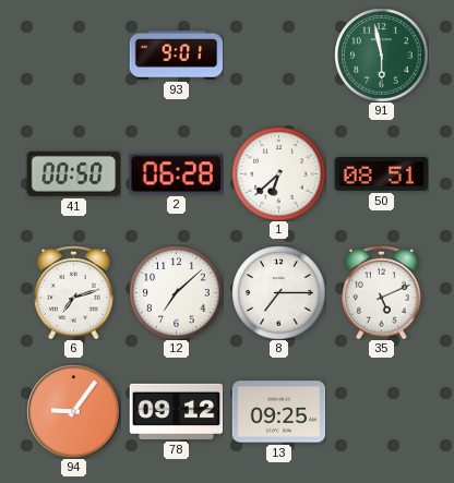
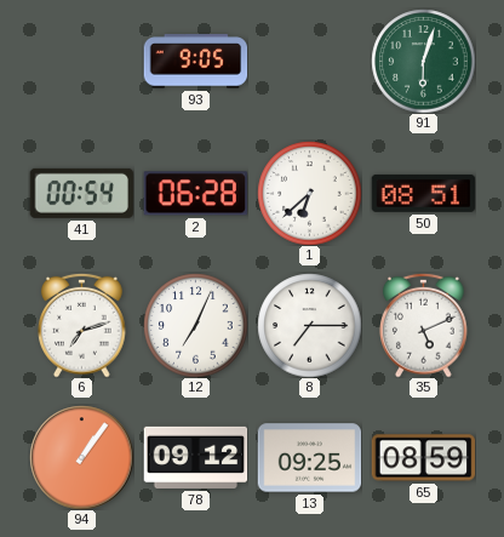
93: 9:01 -> 9:05 (195, 62)
91: 5:58 -> 6:03 (423, 61)
41: 00:50 -> 00:54 (81, 193)
12: 7:08 -> 7:04 (195, 325)
94: 9:06 -> 1:06 (81, 457)
65: none -> 08:59 (423, 458)
